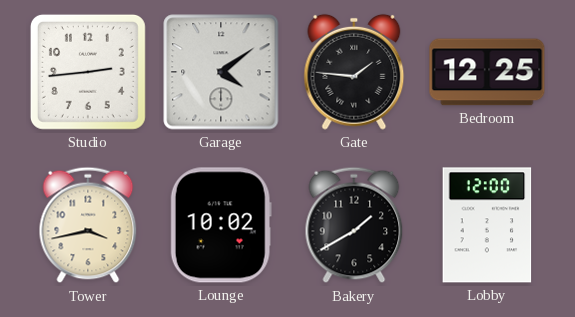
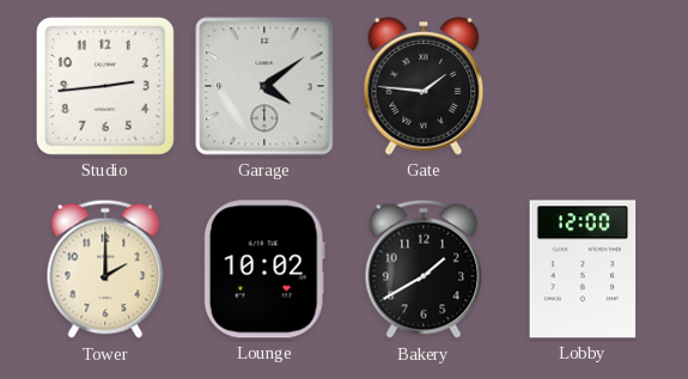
Bedroom: 12:25 -> none (487, 72)
Tower: 3:43 -> 2:00 (105, 269)
